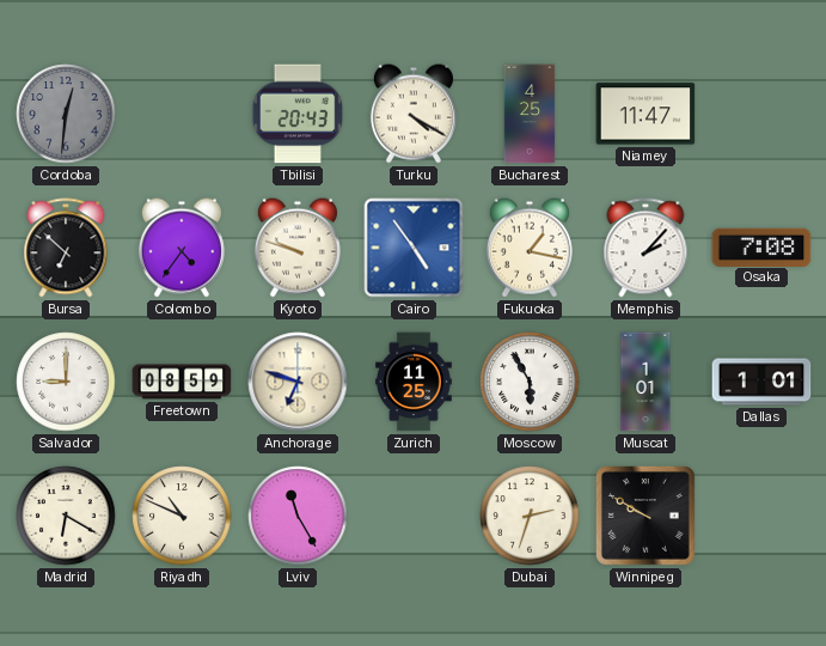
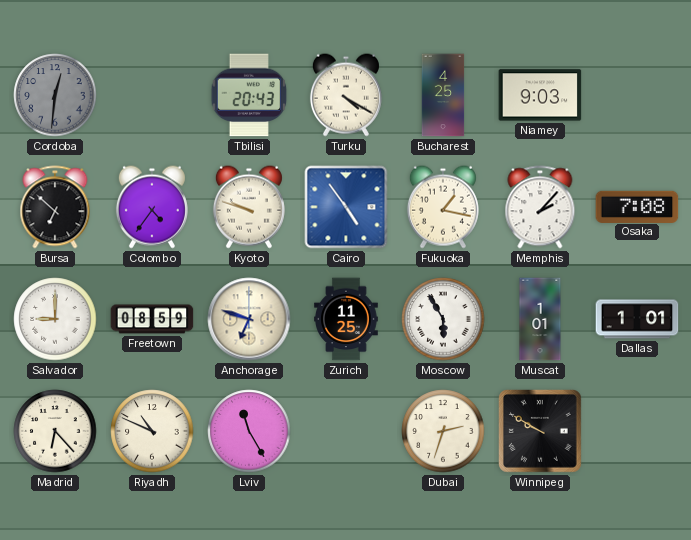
Niamey: 11:47 -> 9:03 (540, 95)
Madrid: 6:20 -> 6:23 (55, 431)
